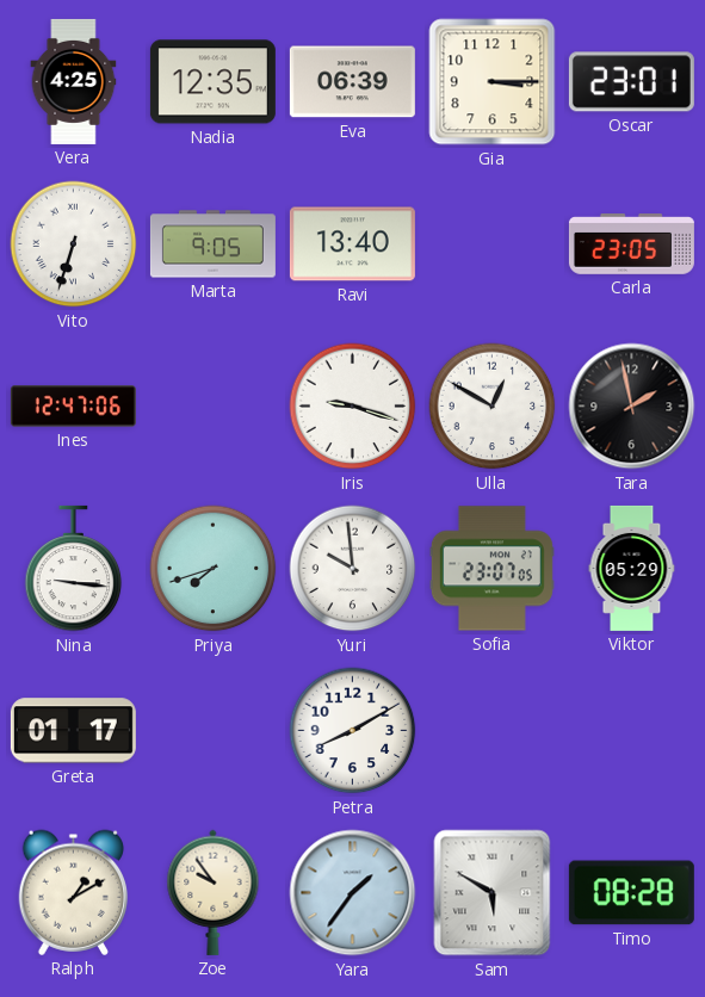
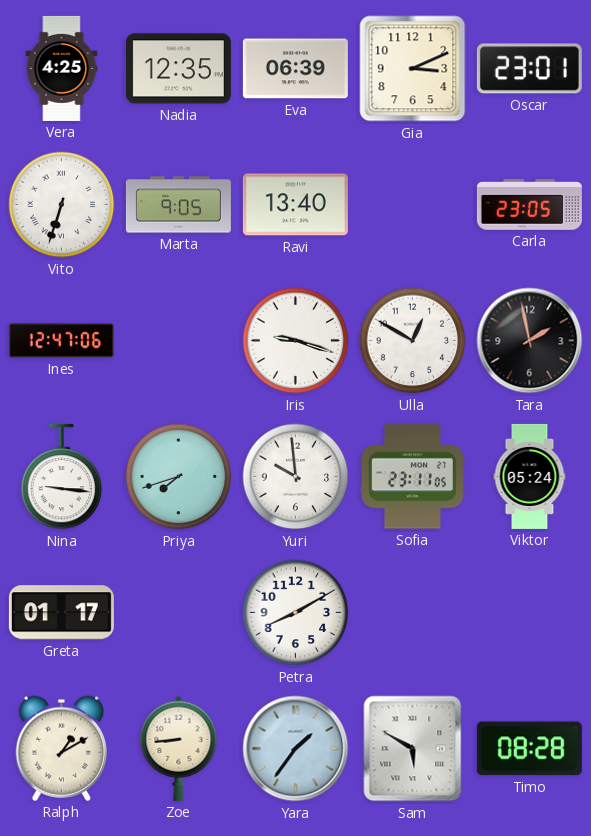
Gia: 3:15 -> 3:11 (413, 69)
Sofia: 23:07 -> 23:11 (412, 477)
Viktor: 05:29 -> 05:24 (530, 476)
Zoe: 9:54 -> 8:44 (179, 748)
